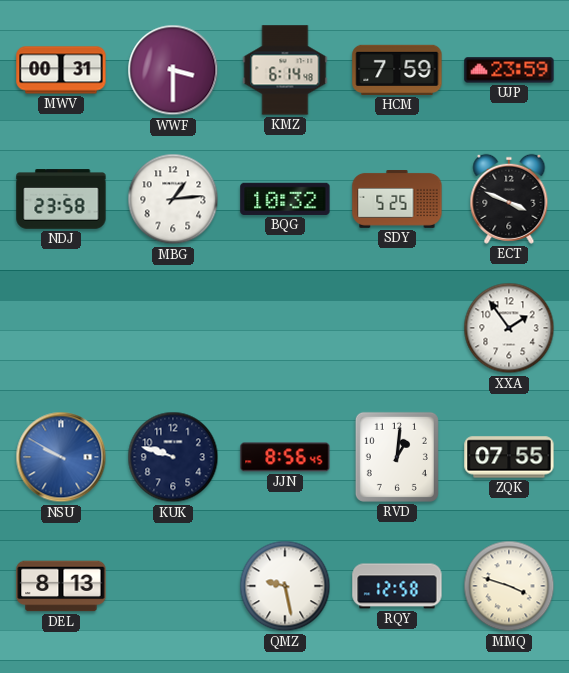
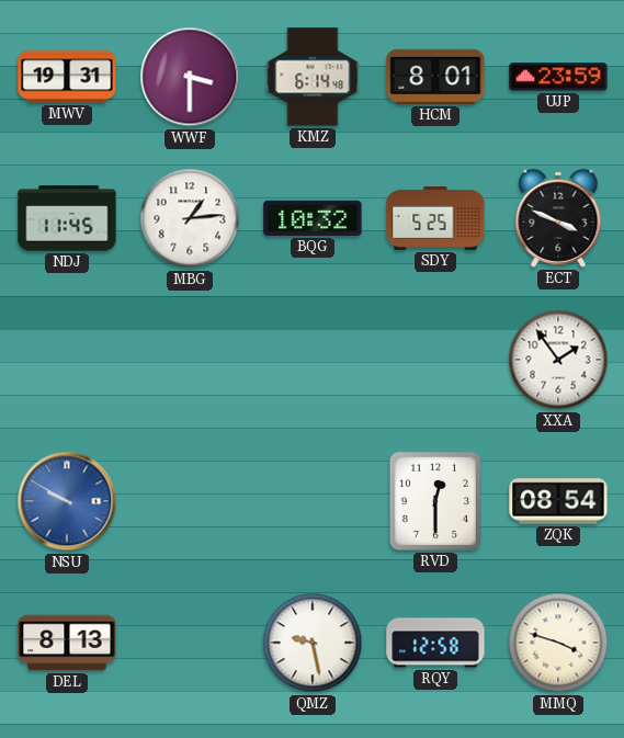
MWV: 00:31 -> 19:31 (67, 77)
HCM: 7:59 -> 8:01 (435, 77)
NDJ: 23:58 -> 11:45 (67, 218)
KUK: 9:48 -> none (173, 457)
JJN: 8:56 -> none (285, 457)
RVD: 1:01 -> 12:30 (435, 501)
ZQK: 07:55 -> 08:54 (558, 501)
